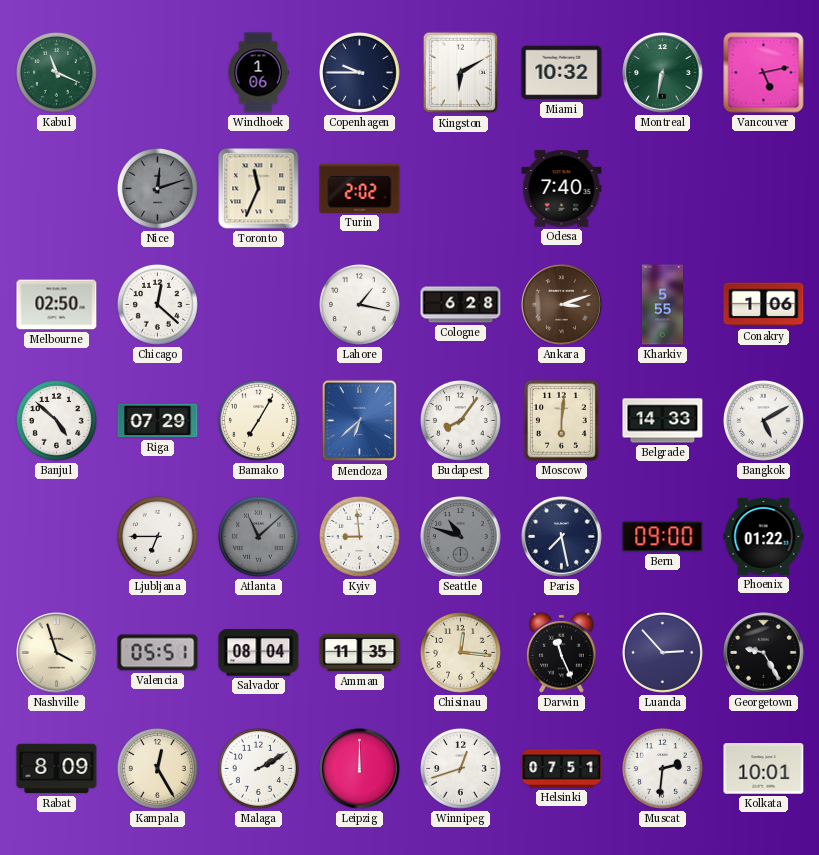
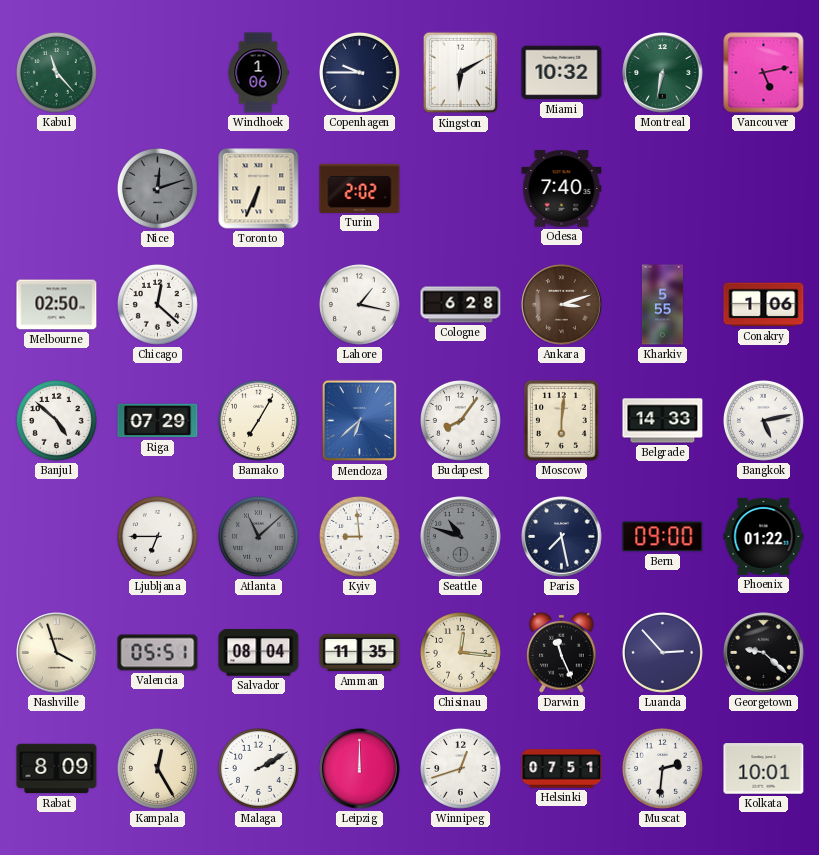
Kabul: 11:19 -> 11:23 (56, 72)
Toronto: 11:34 -> 6:34 (259, 189)
Bangkok: 5:10 -> 5:13 (763, 420)
Georgetown: 9:25 -> 9:22 (764, 653)
